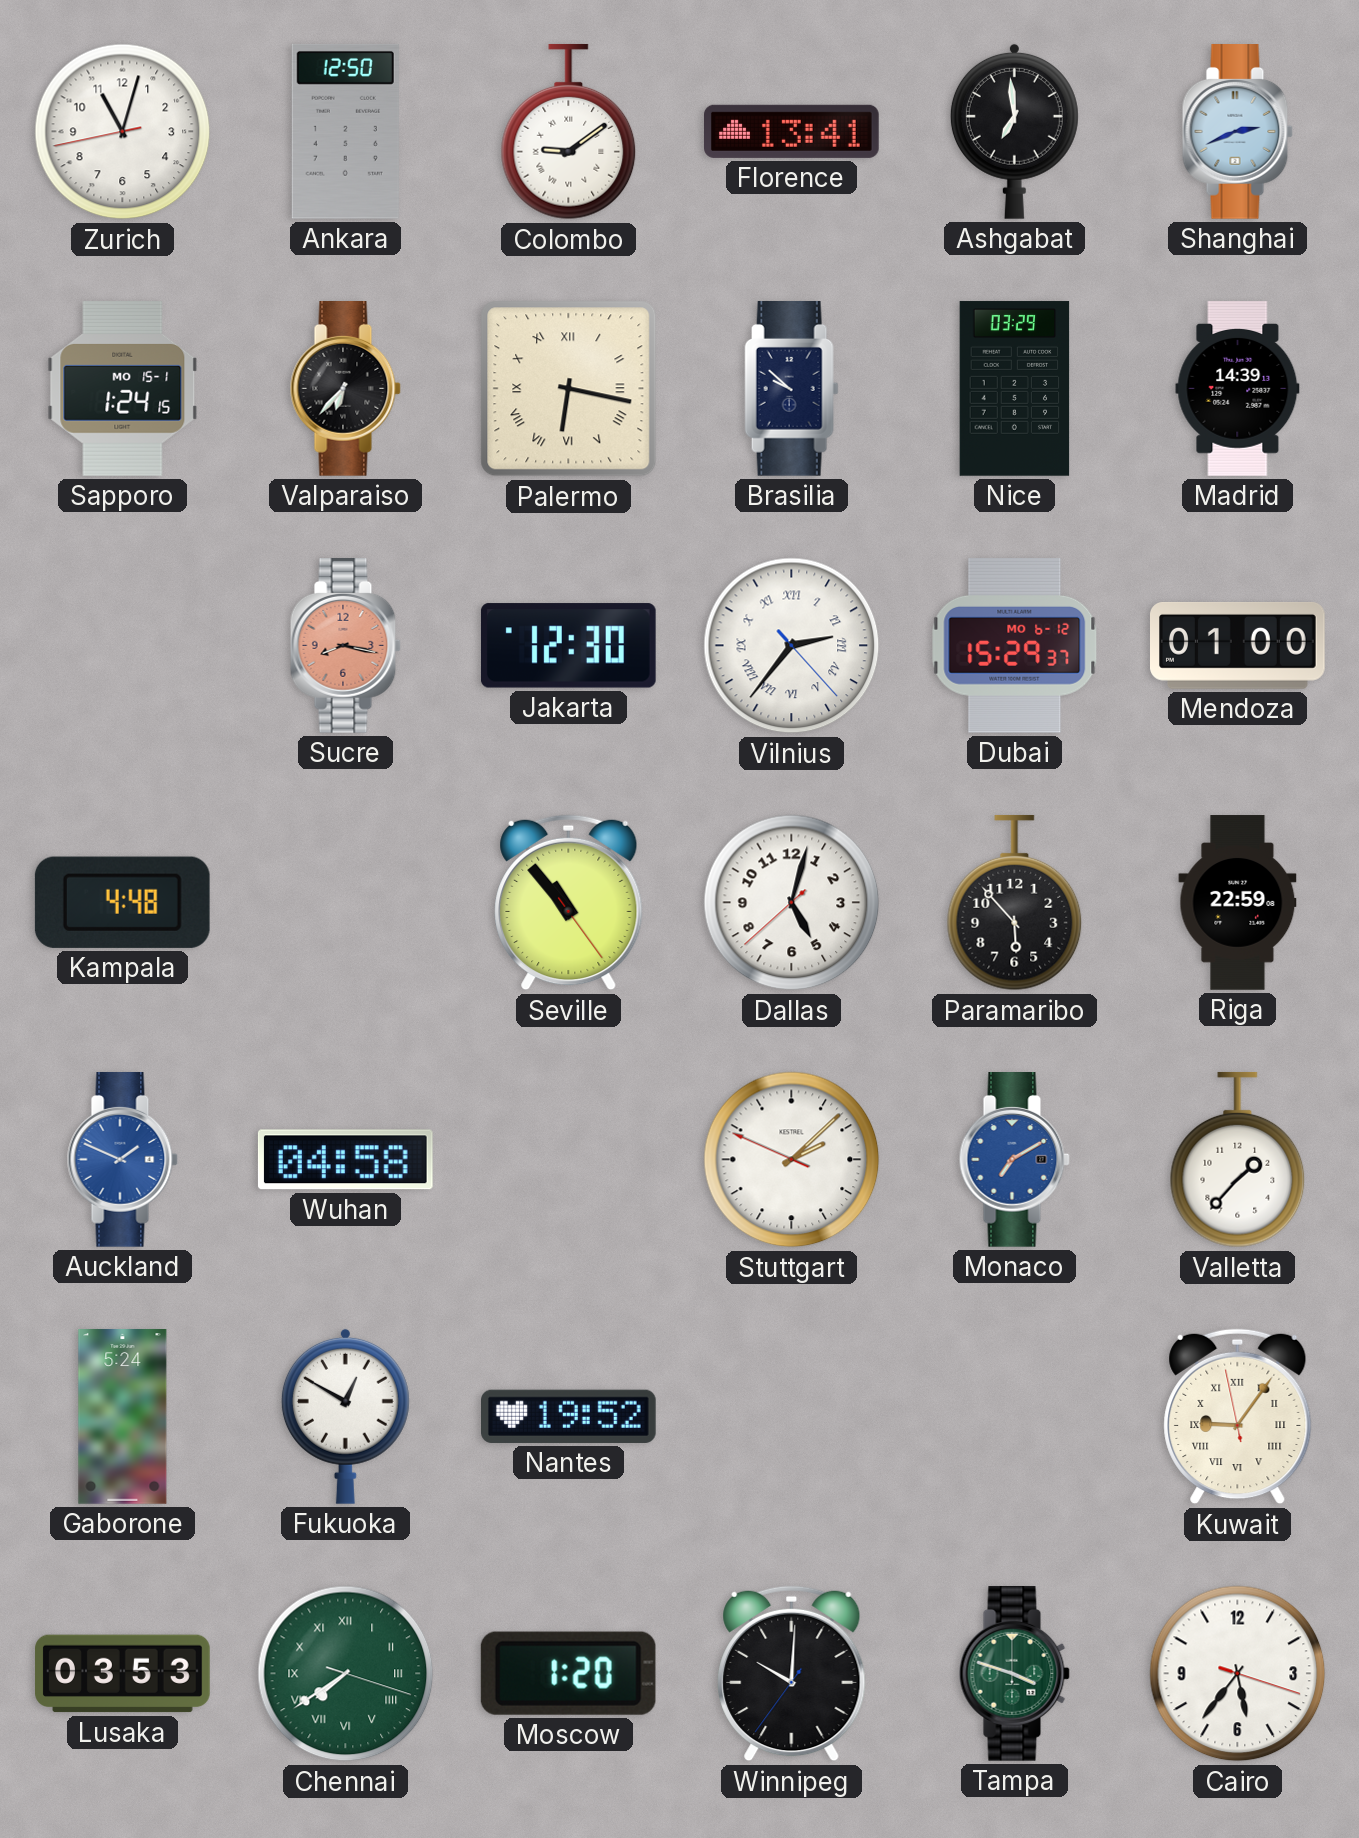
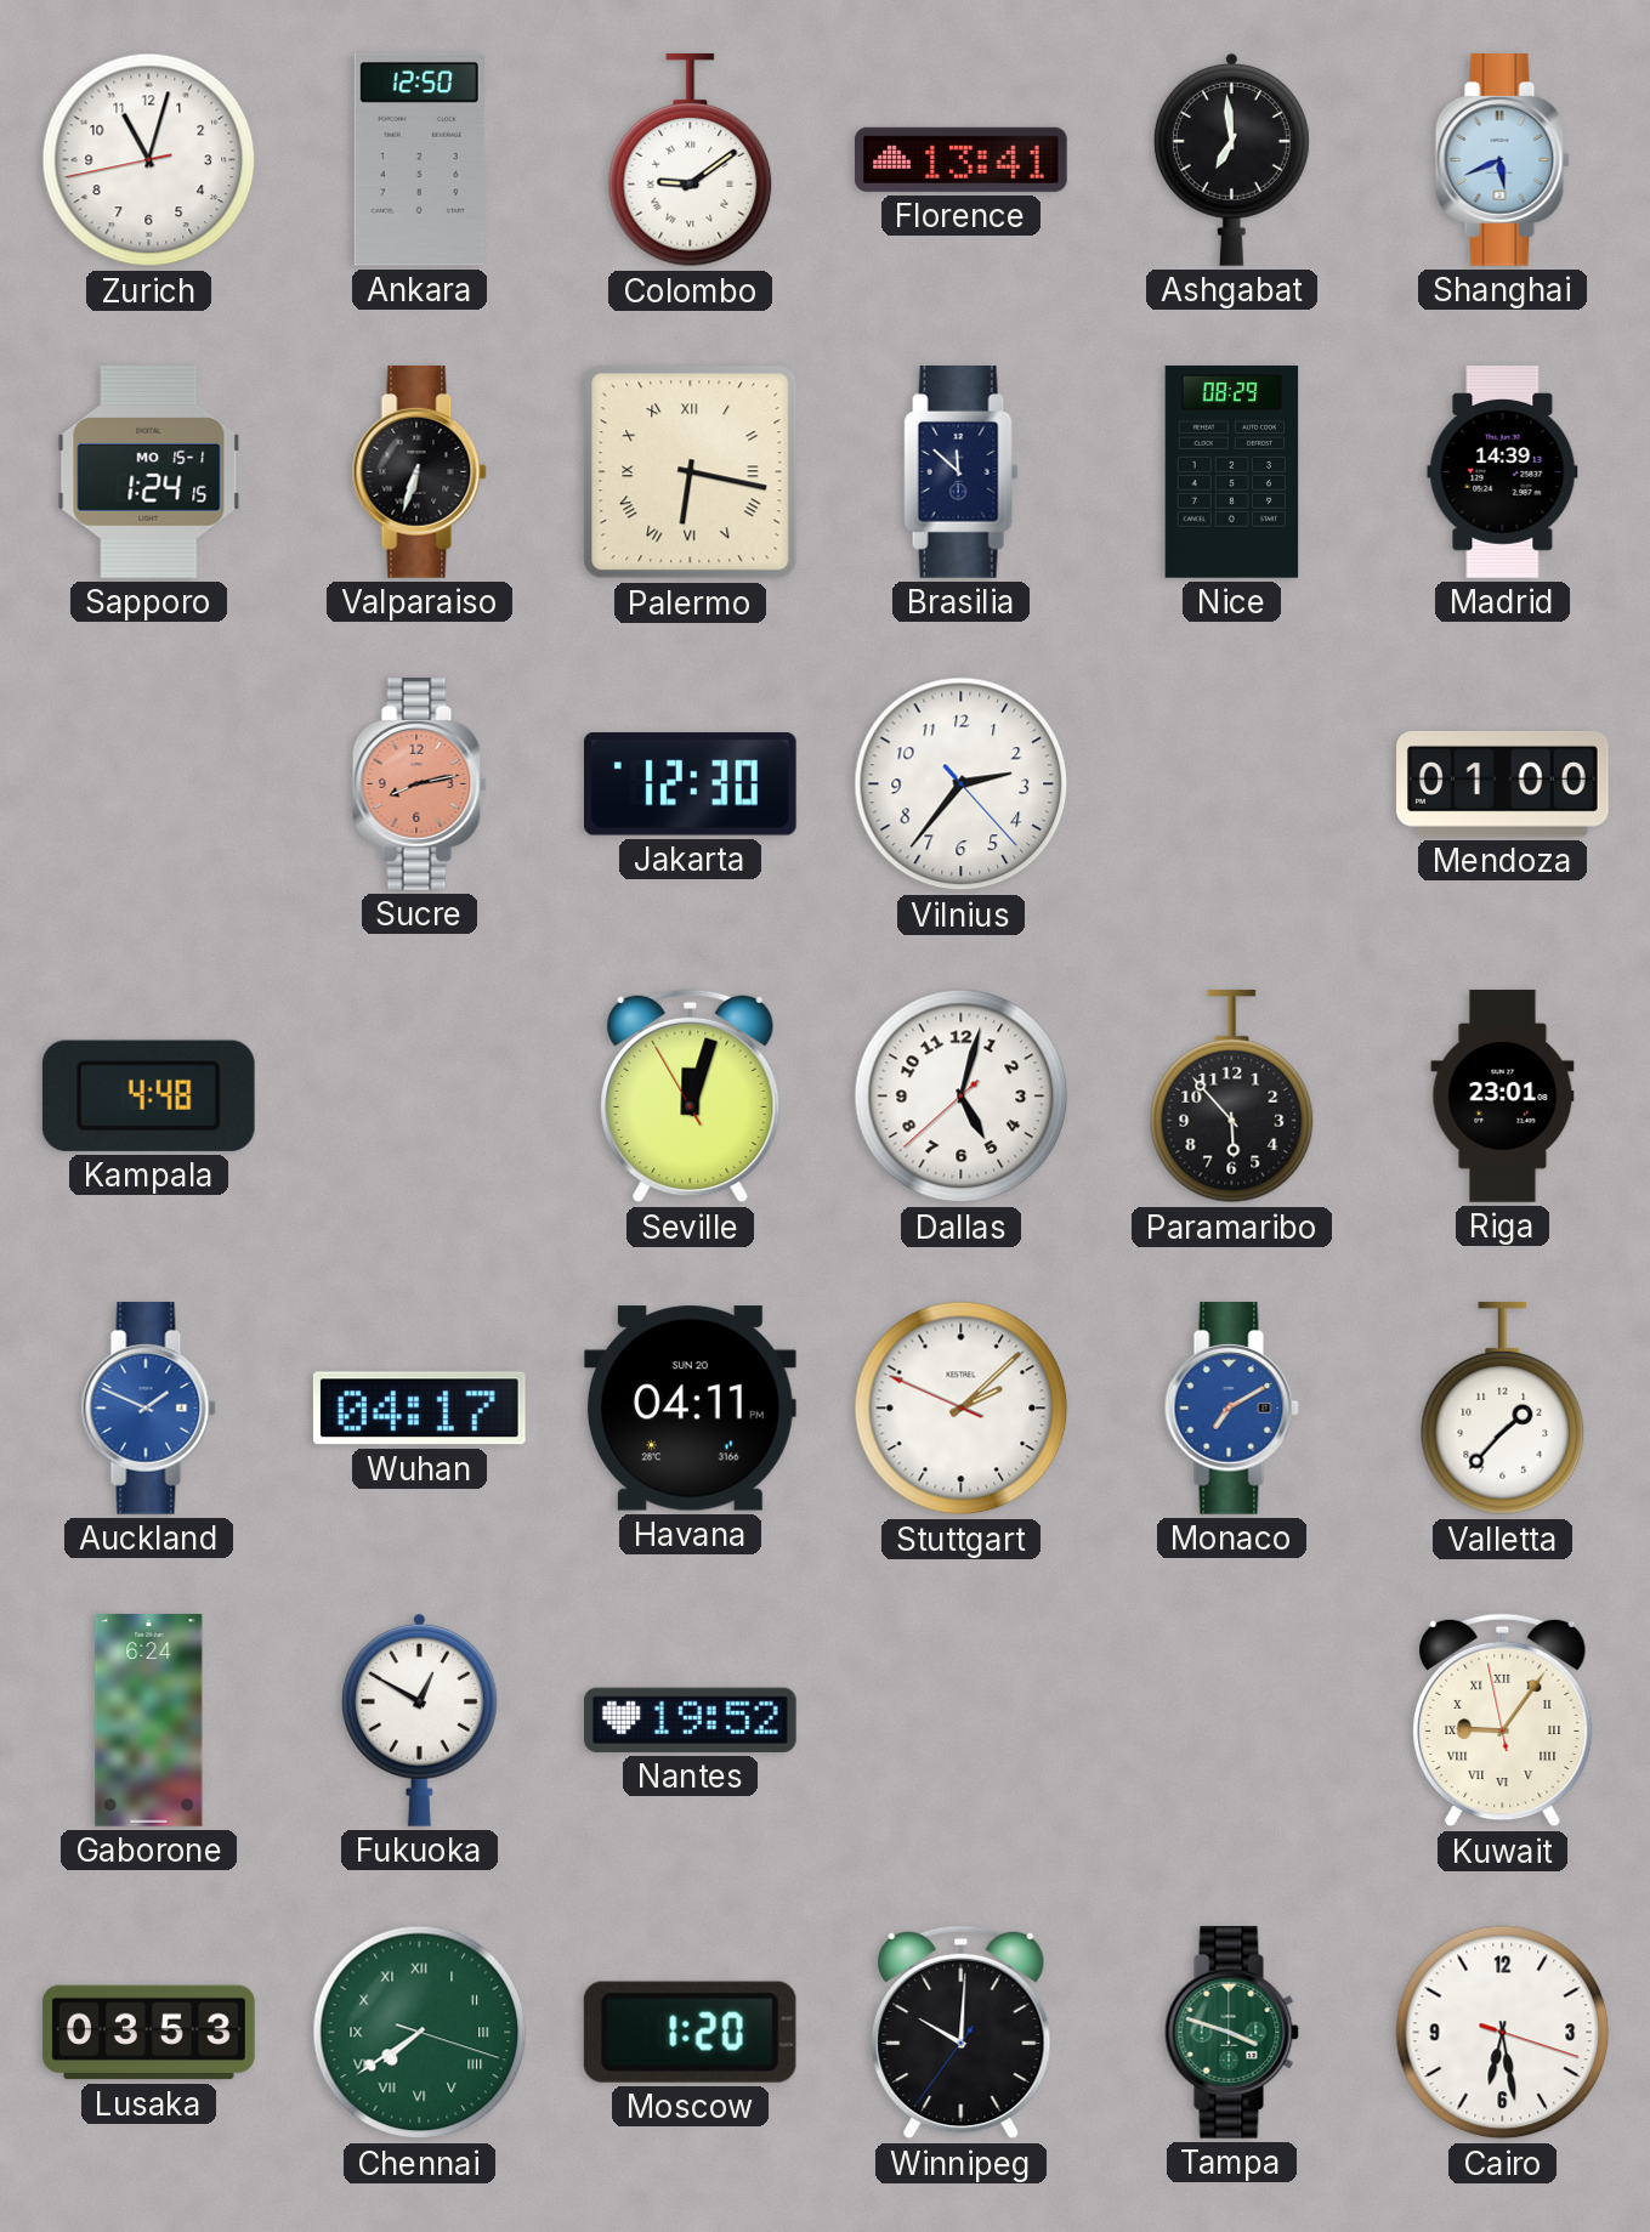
Shanghai: 2:41 -> 5:41 (1502, 160)
Valparaiso: 6:37 -> 6:33 (419, 472)
Brasilia: 9:52 -> 11:52 (962, 472)
Nice: 03:29 -> 08:29 (1232, 472)
Sucre: 8:17 -> 8:13 (419, 784)
Vilnius numerals: Roman -> Arabic (962, 784)
Dubai: 15:29 -> none (1015, 645)
Seville: 10:53 -> 12:02 (691, 1097)
Riga: 22:59 -> 23:01 (1503, 1097)
Wuhan: 04:58 -> 04:17 (419, 1409)
Havana: none -> 04:11 (690, 1409)
Gaborone: 5:24 -> 6:24 (149, 1721)
Cairo: 5:36 -> 6:28 (1503, 2033)
